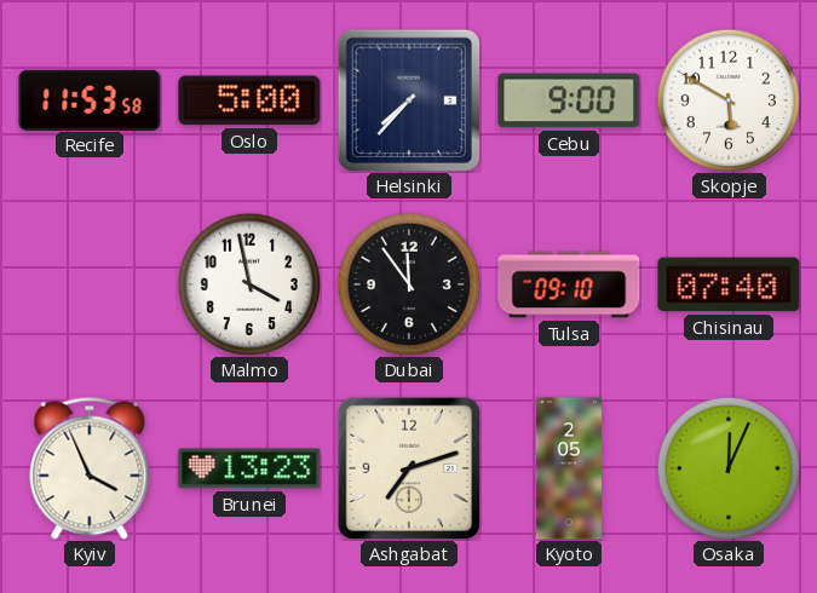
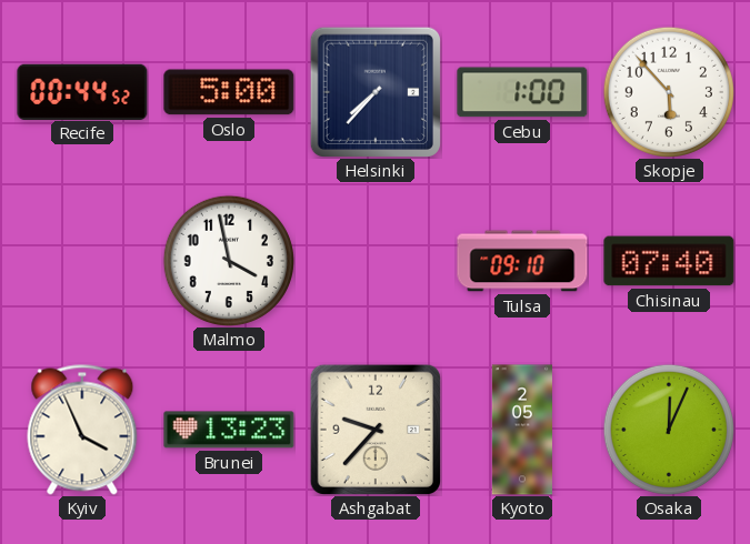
Recife: 11:53 -> 00:44 (82, 91)
Cebu: 9:00 -> 1:00 (522, 92)
Skopje: 5:50 -> 5:53 (669, 92)
Dubai: 11:54 -> none (409, 284)
Ashgabat: 7:12 -> 9:37 (376, 430)
